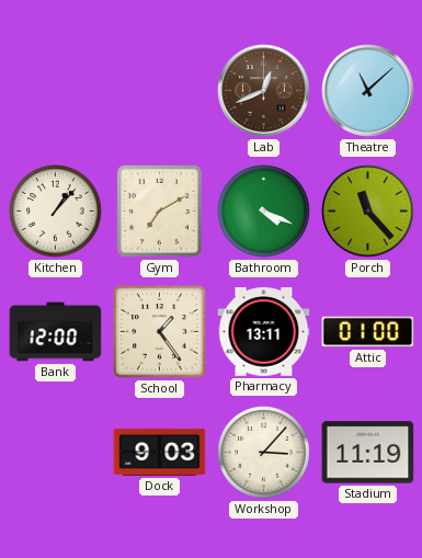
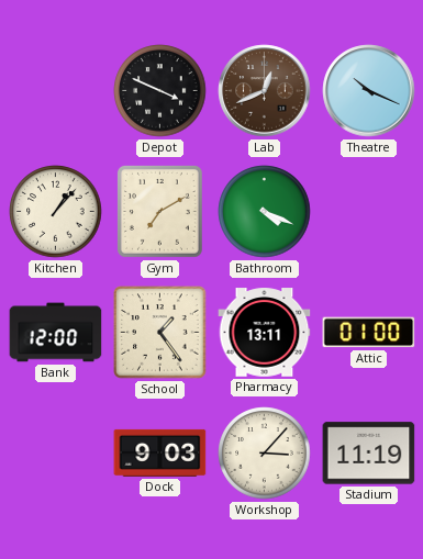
Depot: none -> 3:49 (160, 91)
Theatre: 11:08 -> 10:19 (369, 91)
Porch: 11:23 -> none (368, 212)
